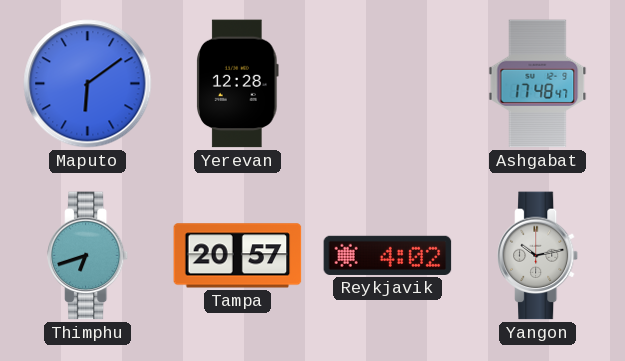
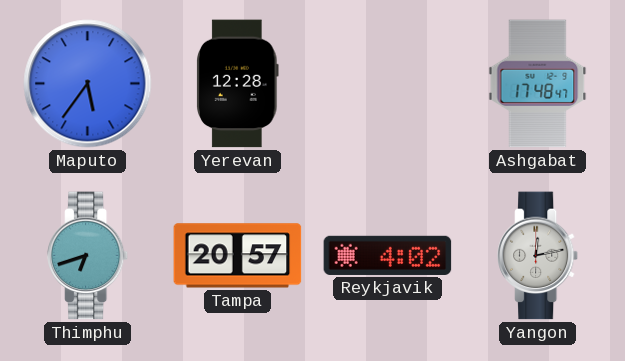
Maputo: 6:09 -> 5:36 (88, 84)
Yangon: 10:13 -> 12:13 (538, 256)
